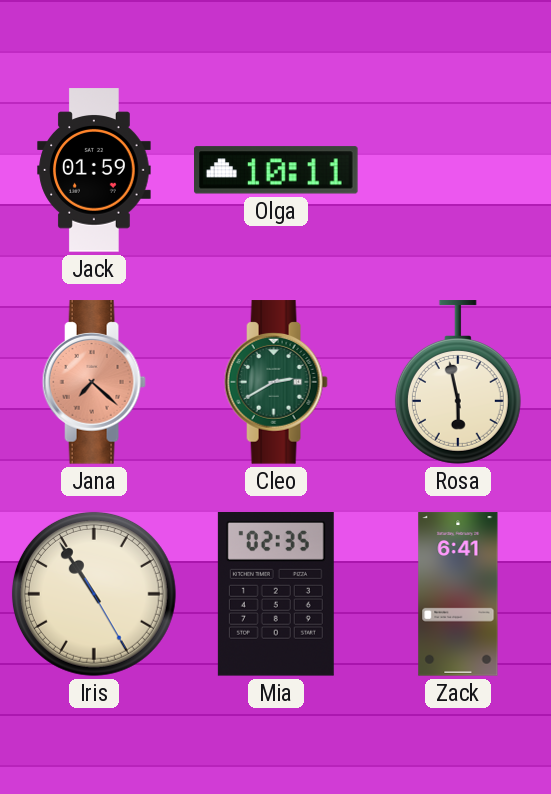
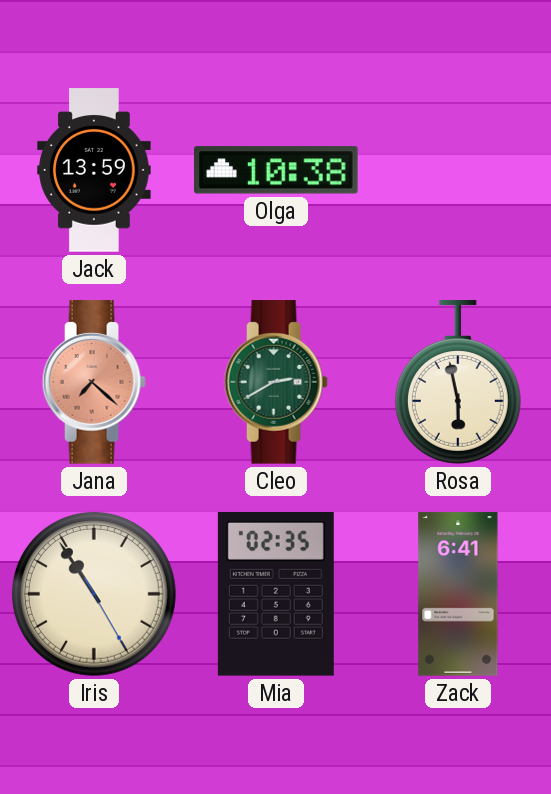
Jack: 01:59 -> 13:59 (94, 170)
Olga: 10:11 -> 10:38 (277, 170)
